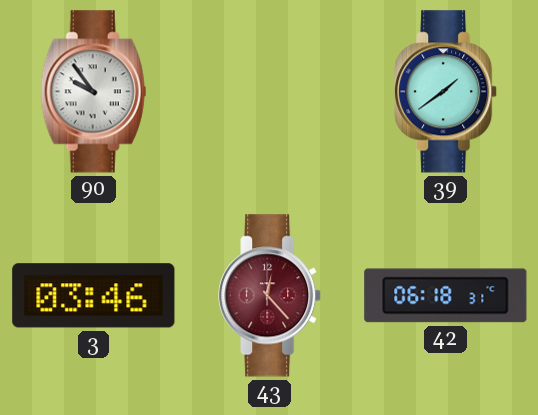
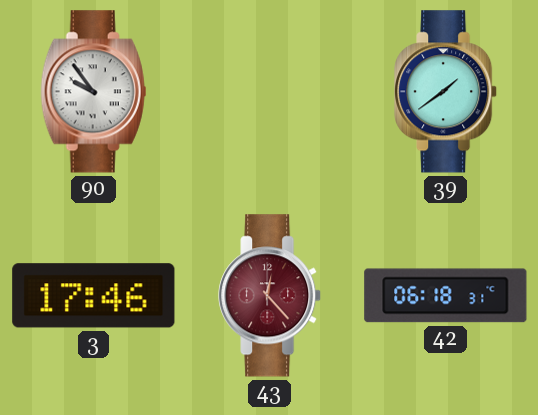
3: 03:46 -> 17:46 (94, 296)
